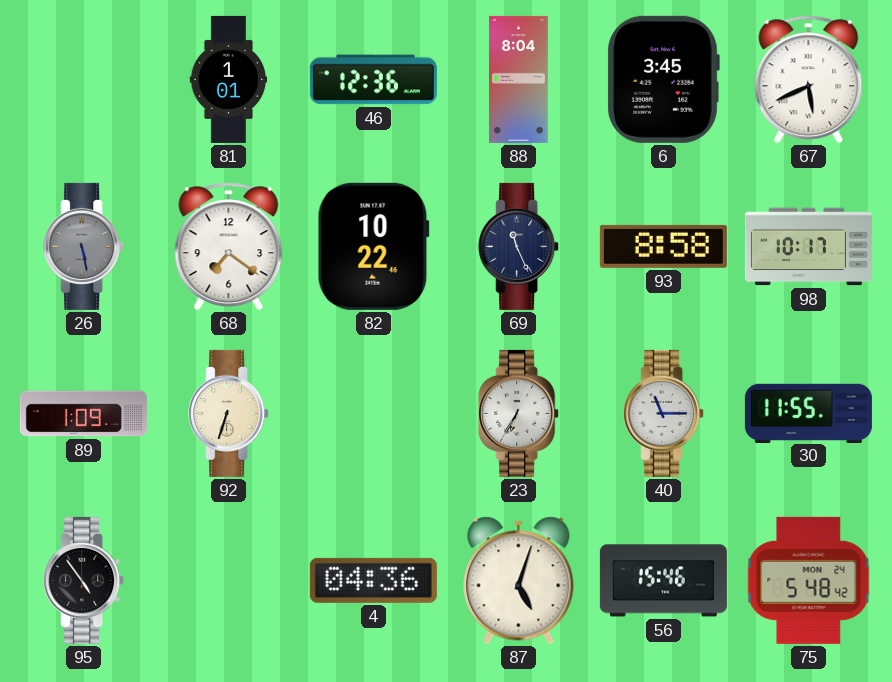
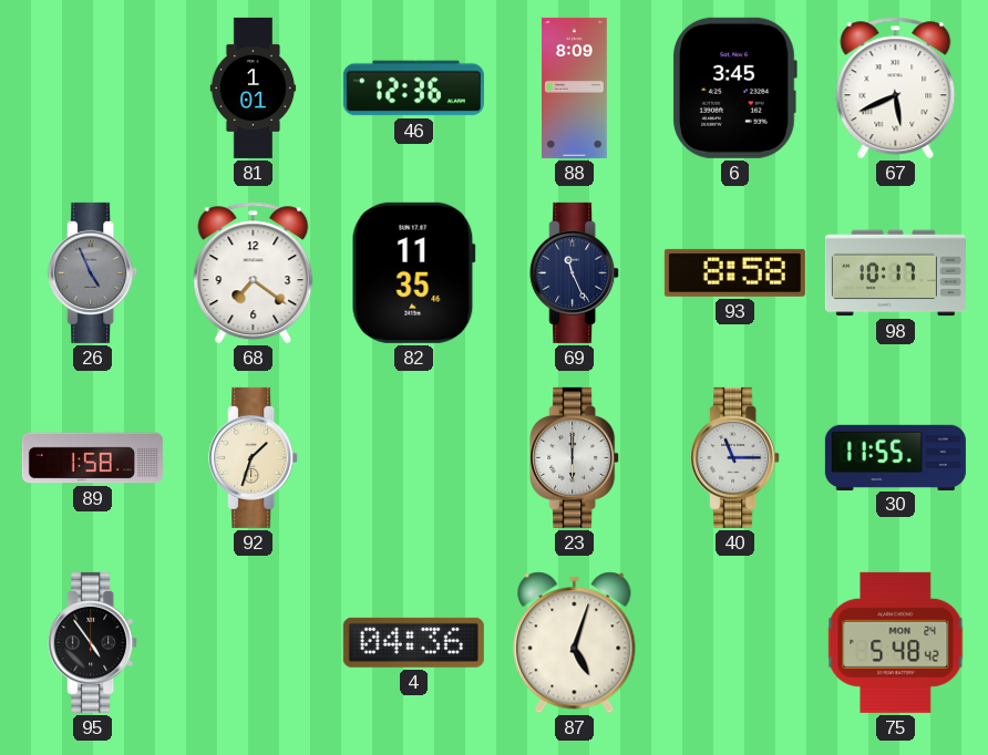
88: 8:04 -> 8:09 (575, 87)
26: 5:28 -> 4:56 (93, 272)
82: 10:22 -> 11:35 (413, 272)
89: 1:09 -> 1:58 (92, 458)
92: 6:33 -> 1:33 (254, 457)
23: 6:35 -> 6:00 (575, 457)
56: 15:46 -> none (663, 581)
